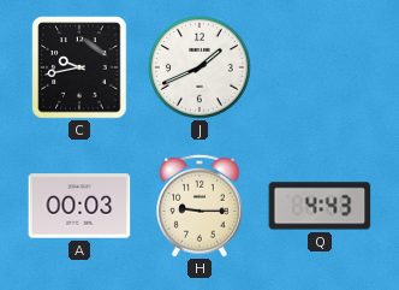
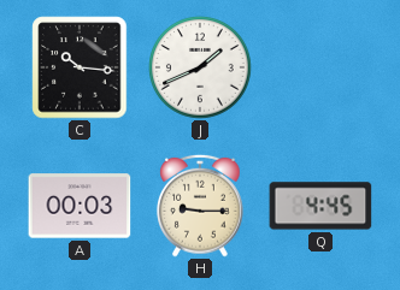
C: 9:43 -> 10:16 (80, 67)
Q: 4:43 -> 4:45 (320, 206)
